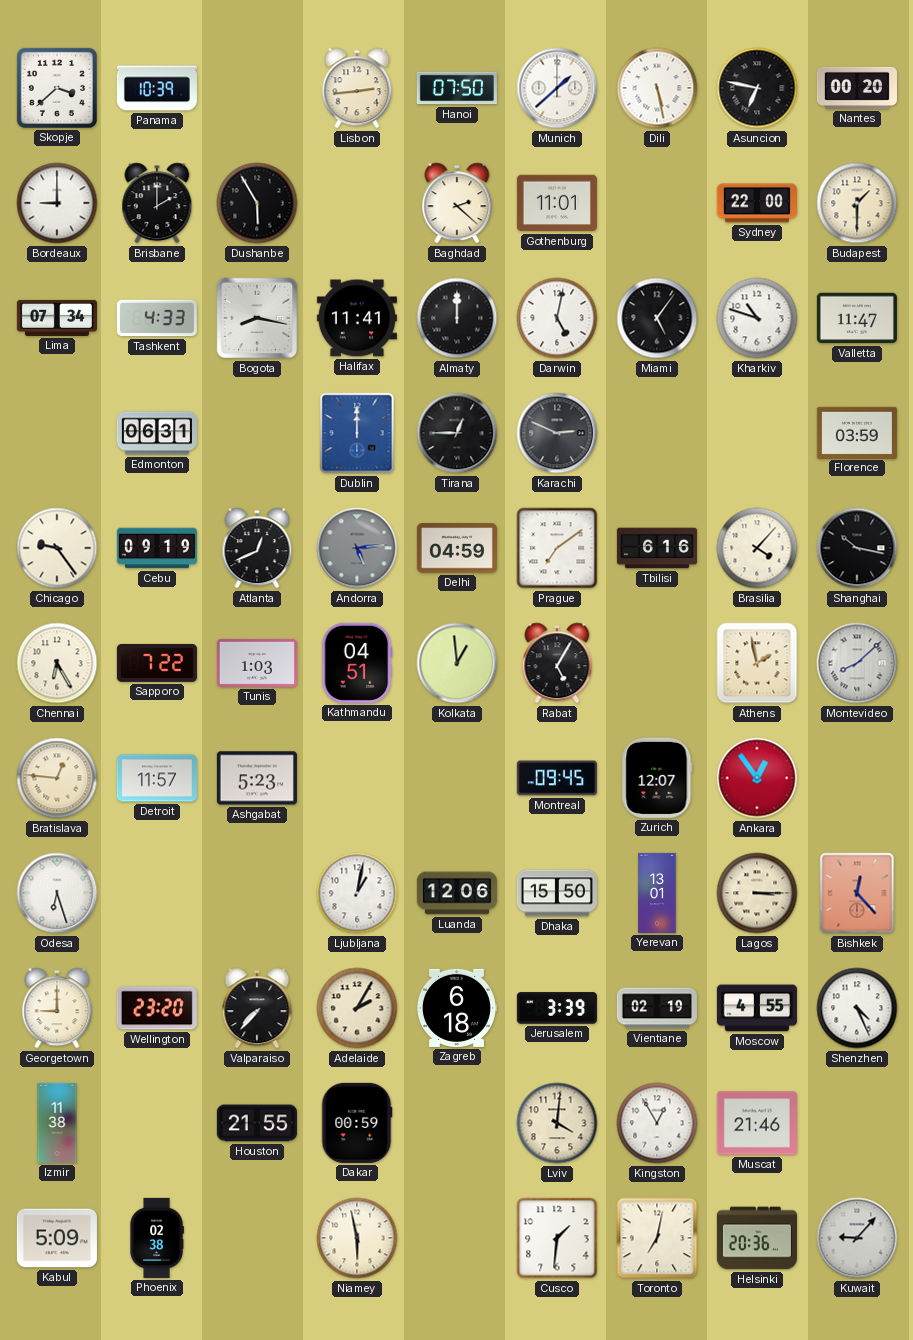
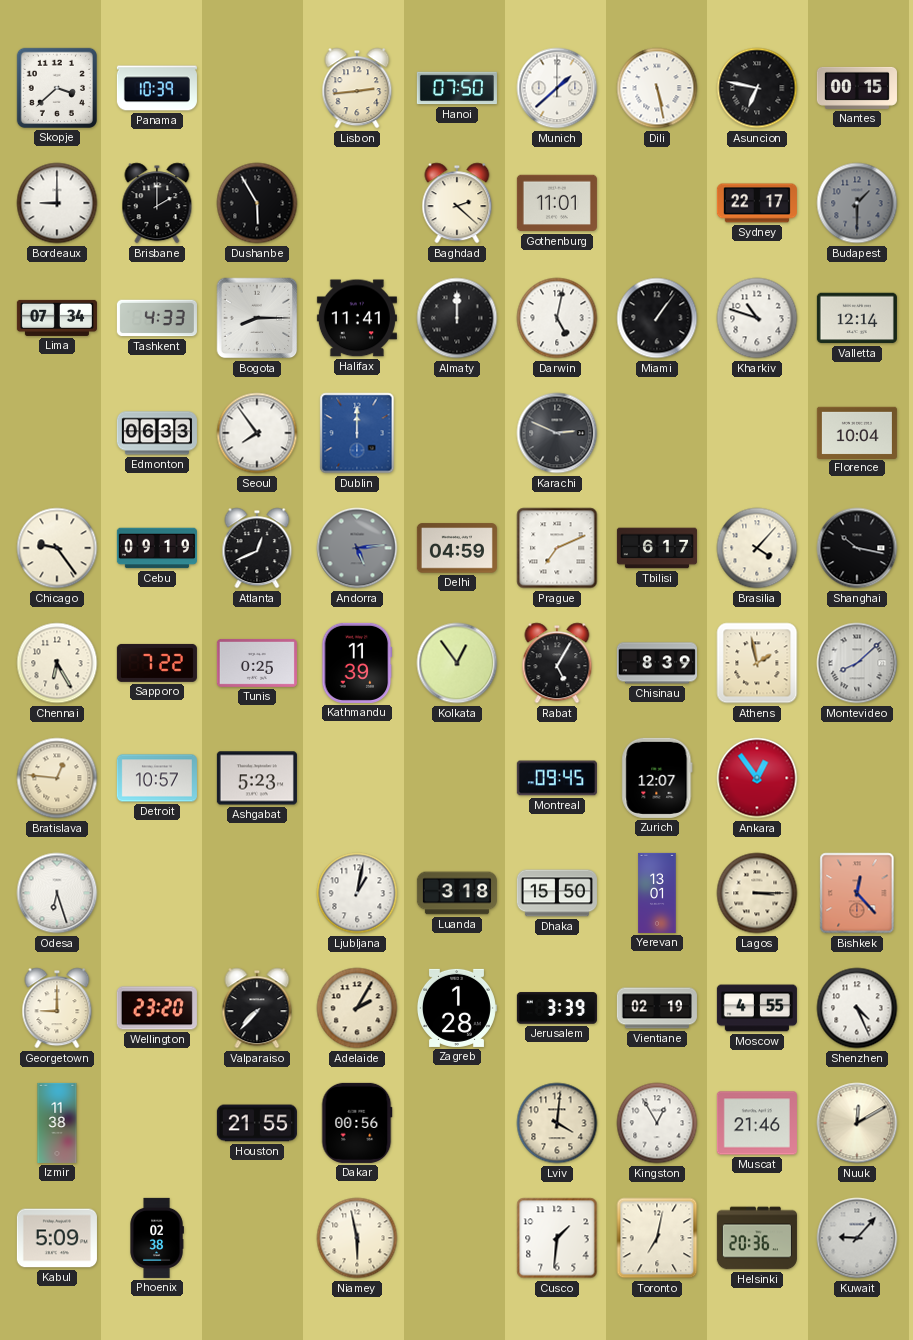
Nantes: 00:20 -> 00:15 (857, 88)
Sydney: 22:00 -> 22:17 (757, 203)
Budapest dial: cream -> grey (857, 203)
Bogota: 8:17 -> 8:15 (257, 318)
Miami: 5:06 -> 1:06 (657, 318)
Valletta: 11:47 -> 12:14 (857, 318)
Edmonton: 06:31 -> 06:33 (157, 433)
Seoul: none -> 7:54 (257, 433)
Tirana: 12:45 -> none (457, 433)
Florence: 03:59 -> 10:04 (857, 432)
Prague: 7:09 -> 7:11 (557, 548)
Tbilisi: 6:16 -> 6:17 (657, 548)
Tunis: 1:03 -> 0:25 (257, 663)
Kathmandu: 04:51 -> 11:39 (357, 663)
Kolkata: 12:59 -> 12:54 (457, 663)
Chisinau: none -> 8:39 (657, 663)
Detroit: 11:57 -> 10:57 (157, 778)
Luanda: 12:06 -> 3:18 (457, 893)
Zagreb: 6:18 -> 1:28 (456, 1008)
Dakar: 00:59 -> 00:56 (357, 1123)
Nuuk: none -> 12:10 (857, 1123)
